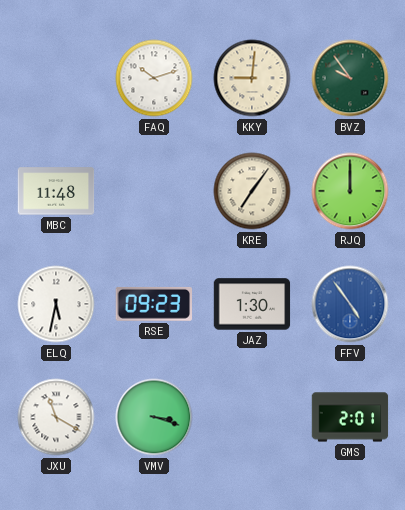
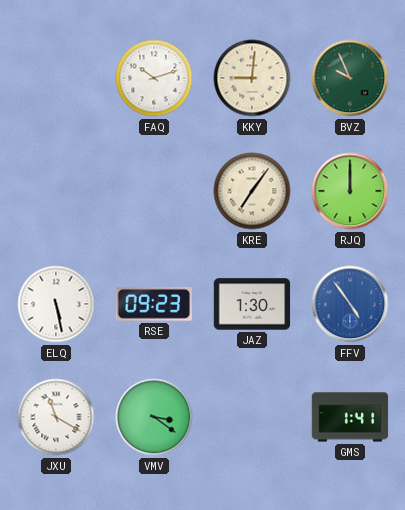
BVZ: 9:54 -> 9:56 (350, 78)
MBC: 11:48 -> none (56, 191)
ELQ: 5:32 -> 5:28 (56, 304)
VMV: 3:18 -> 3:21 (154, 417)
GMS: 2:01 -> 1:41 (350, 417)
